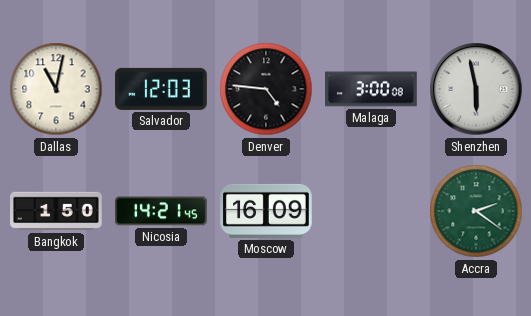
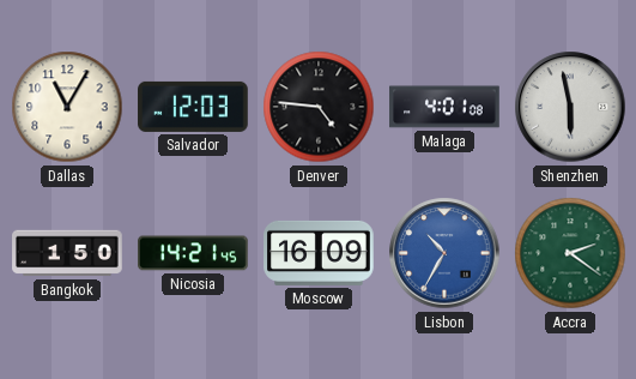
Dallas: 11:02 -> 11:05 (67, 107)
Malaga: 3:00 -> 4:01 (444, 107)
Lisbon: none -> 10:35 (444, 253)
